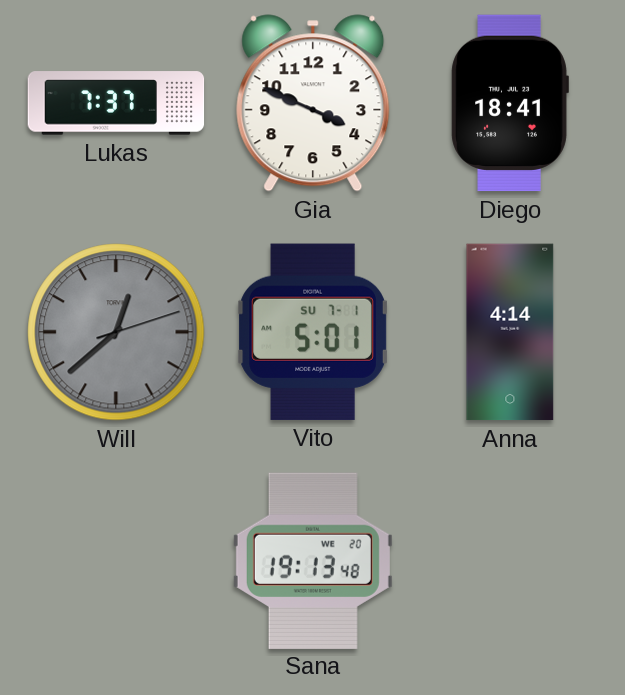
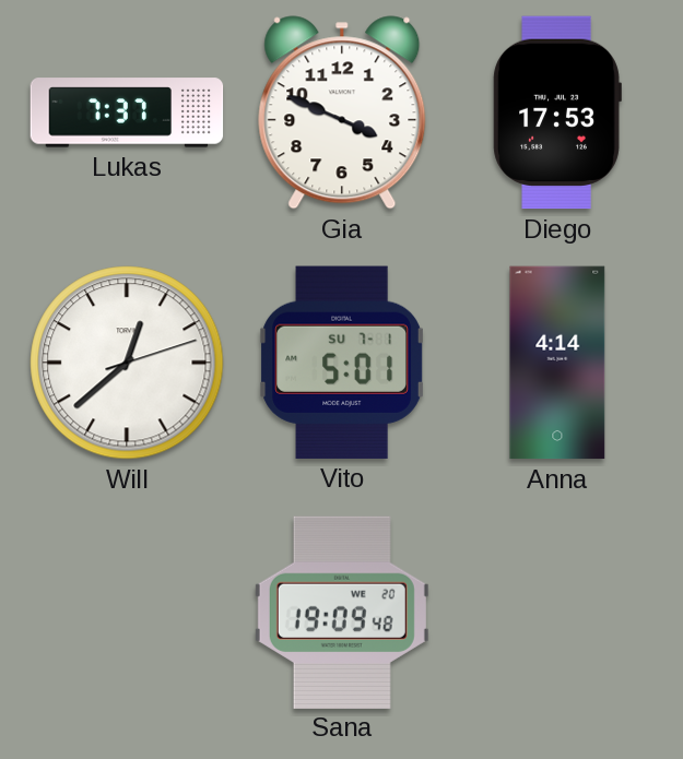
Diego: 18:41 -> 17:53 (557, 112)
Will dial: grey -> white (127, 363)
Sana: 19:13 -> 19:09 (342, 612)
